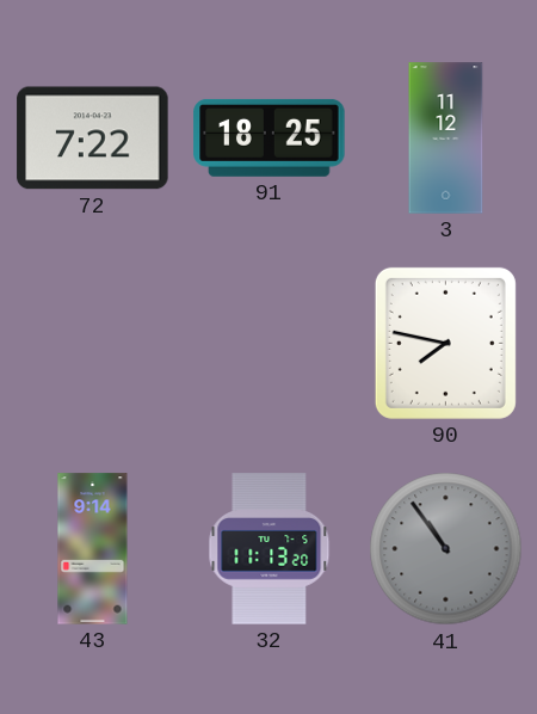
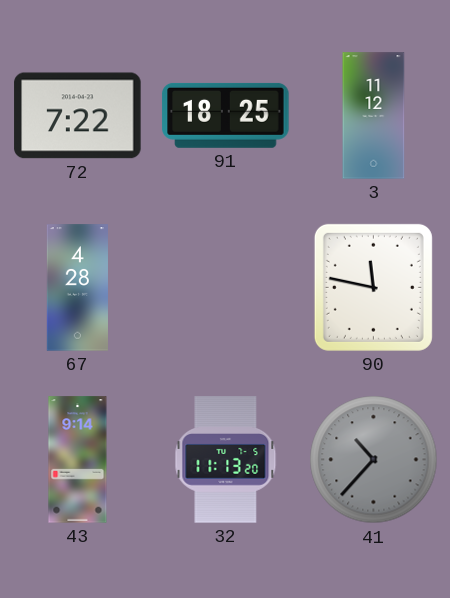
67: none -> 4:28 (77, 288)
90: 7:47 -> 11:47 (373, 287)
41: 10:54 -> 10:37 (374, 460)
